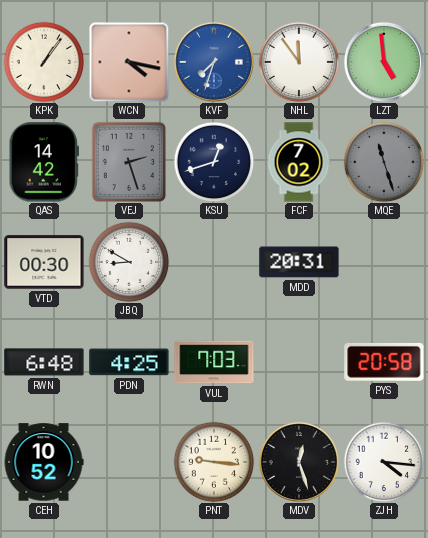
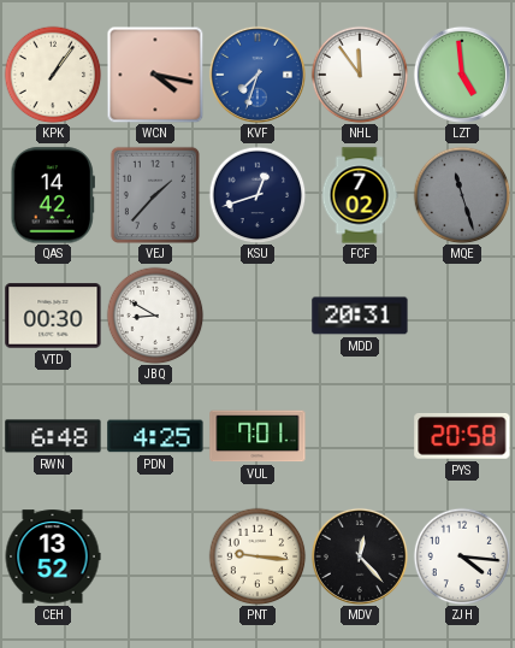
VEJ: 2:27 -> 1:37 (155, 195)
VUL: 7:03 -> 7:01 (257, 436)
CEH: 10:52 -> 13:52 (53, 556)
MDV: 12:27 -> 12:23 (360, 556)
